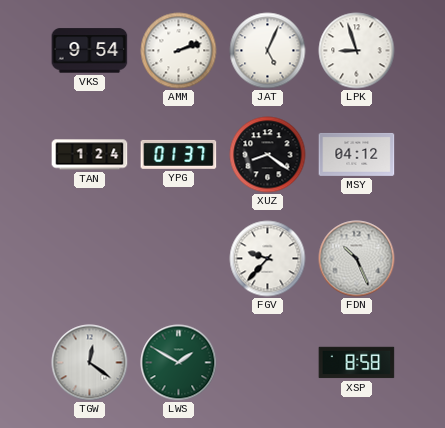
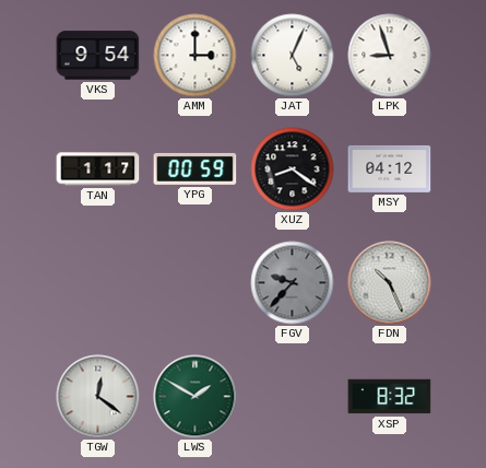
AMM: 2:12 -> 3:00 (195, 56)
TAN: 1:24 -> 1:17 (98, 169)
YPG: 01:37 -> 00:59 (195, 168)
FGV dial: white -> grey (293, 283)
XSP: 8:58 -> 8:32 (390, 397)
